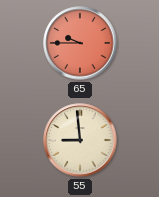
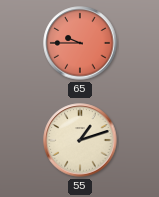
55: 8:59 -> 1:12 (80, 140)
